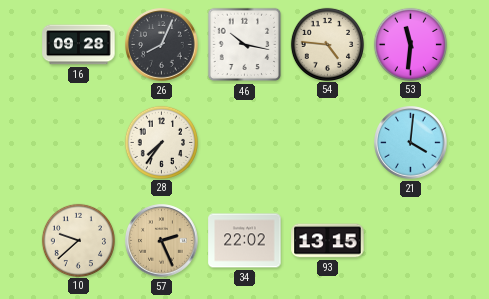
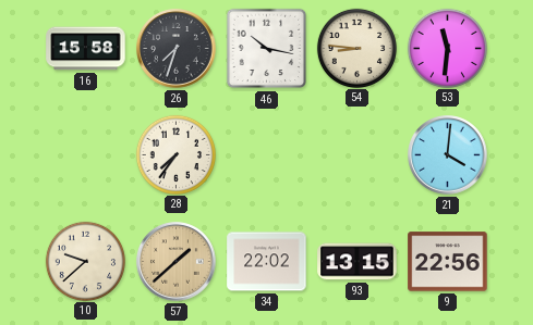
16: 09:28 -> 15:58 (86, 49)
26: 8:04 -> 7:33 (177, 49)
54: 4:46 -> 8:46 (356, 48)
57: 2:26 -> 1:38 (177, 262)
9: none -> 22:56 (448, 262)
